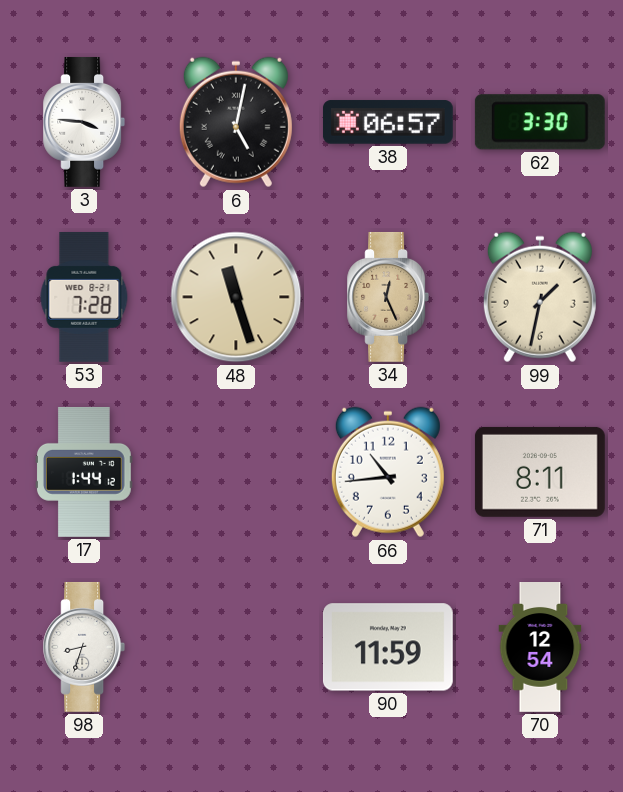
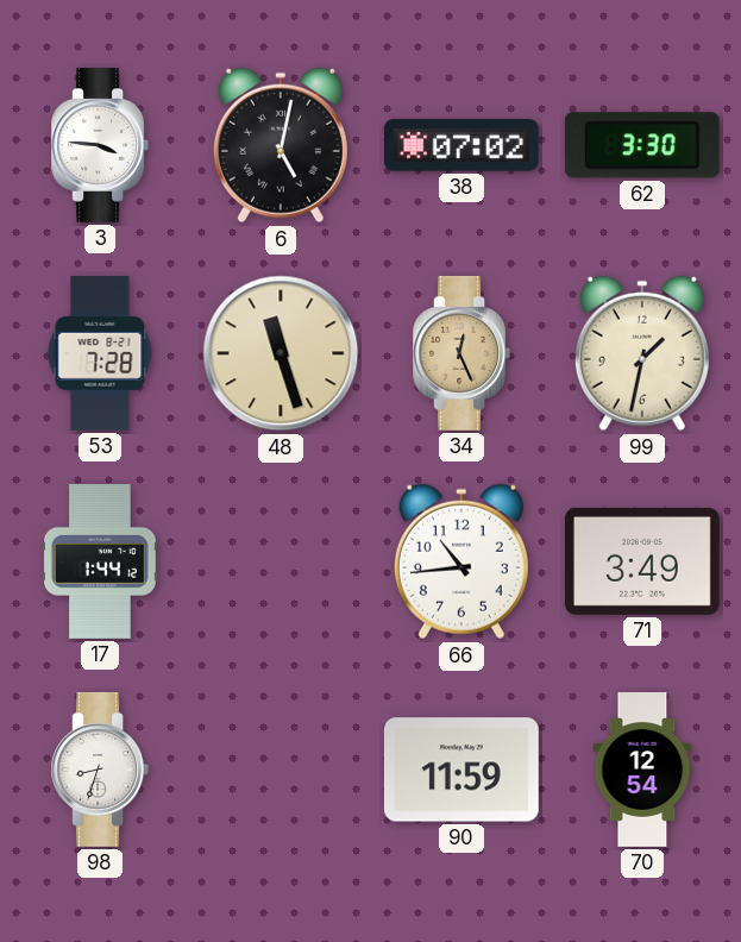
38: 06:57 -> 07:02 (461, 145)
71: 8:11 -> 3:49 (642, 561)
